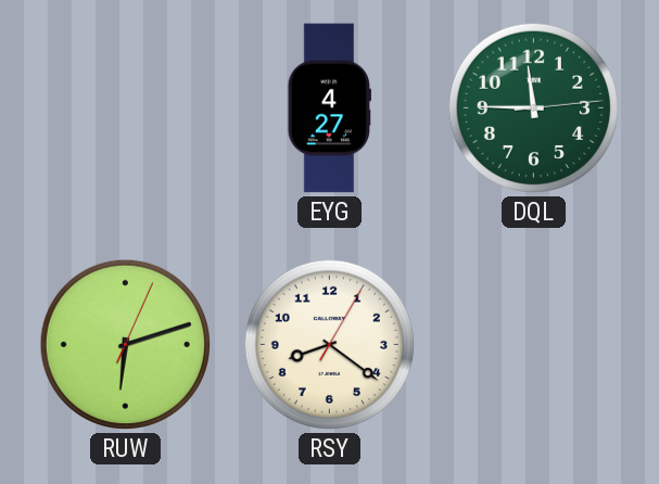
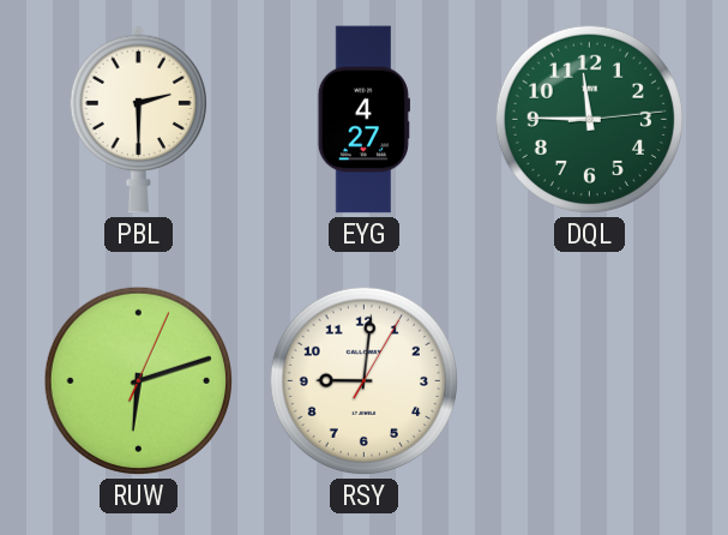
PBL: none -> 2:30 (139, 119)
RSY: 8:21 -> 9:01 (363, 380)
